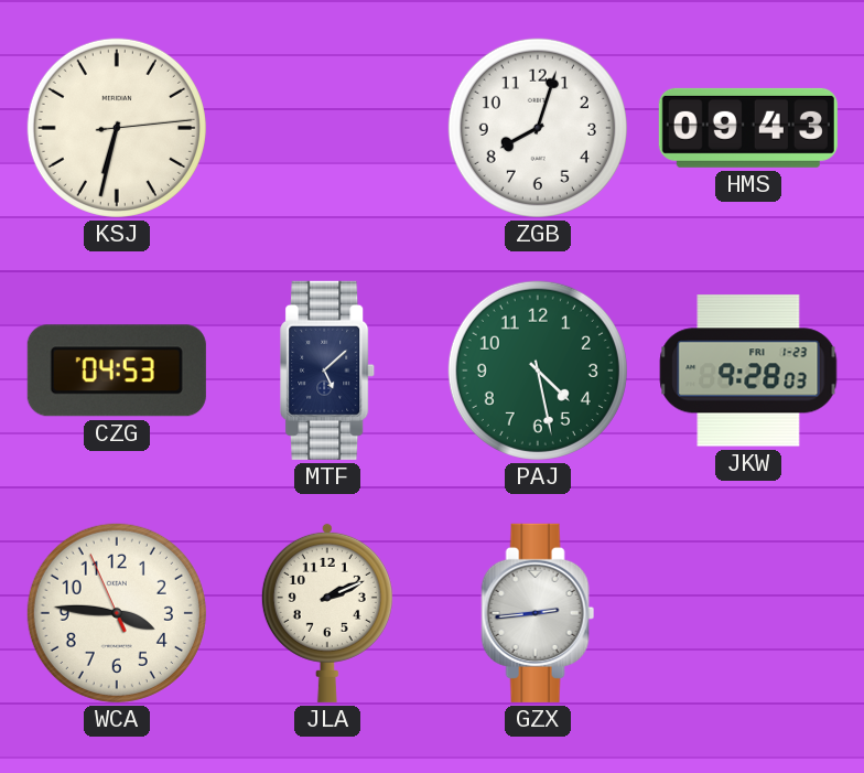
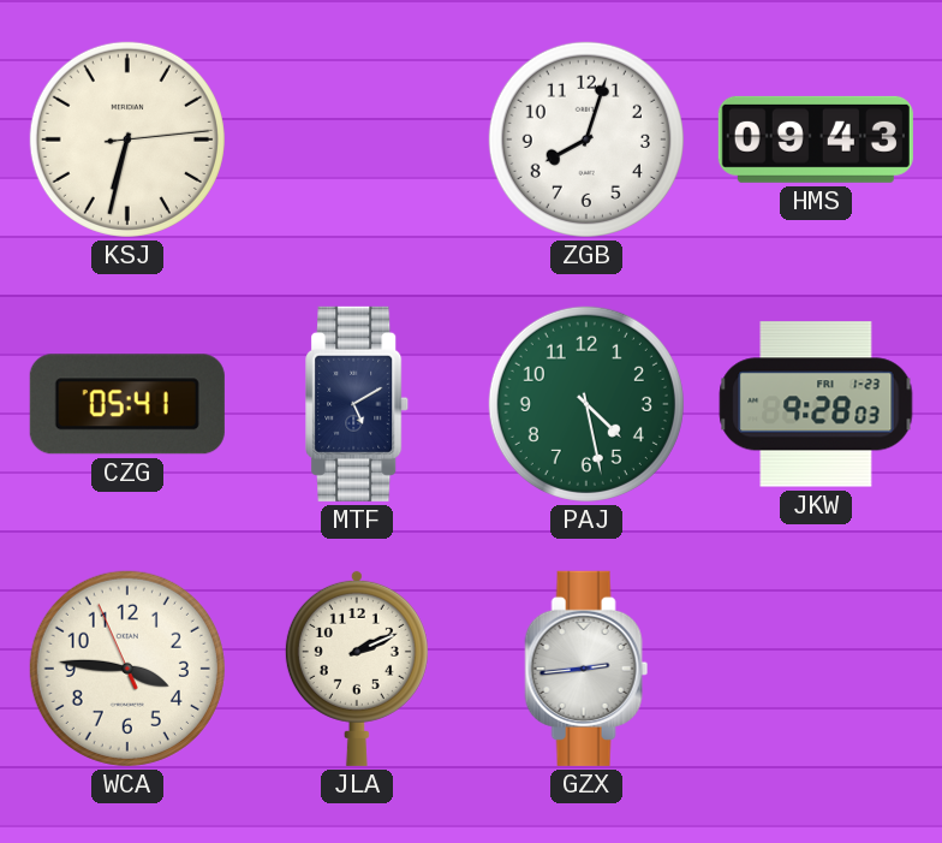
CZG: 04:53 -> 05:41 (127, 404)
MTF: 5:08 -> 5:10 (358, 404)
